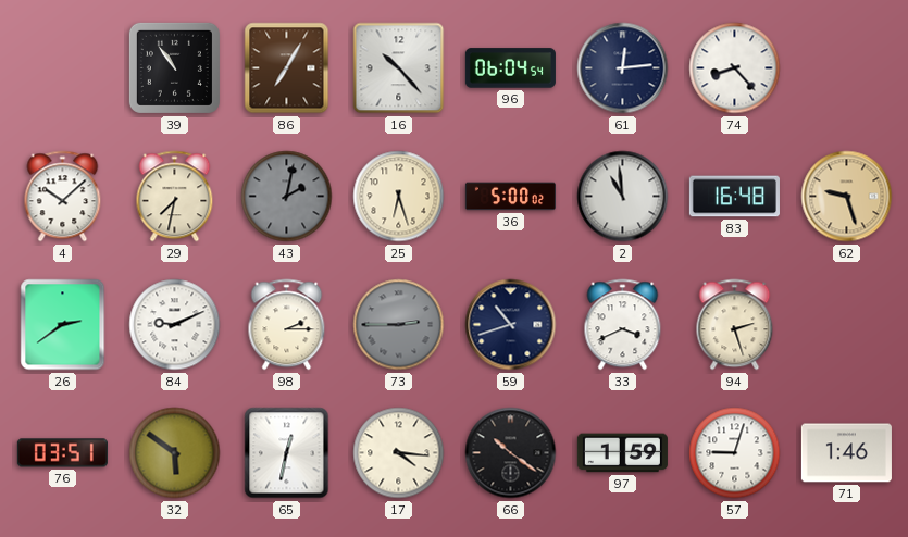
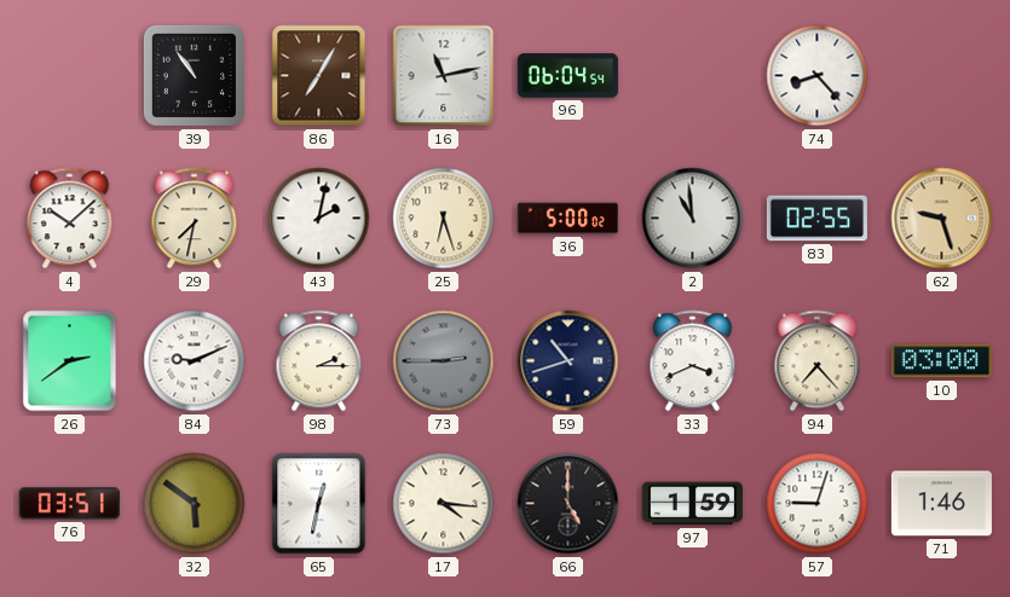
16: 10:23 -> 11:13 (444, 76)
61: 12:14 -> none (623, 68)
43 dial: grey -> white (319, 219)
83: 16:48 -> 02:55 (816, 219)
94: 2:27 -> 7:23 (818, 361)
10: none -> 03:00 (941, 361)
66: 10:21 -> 5:00 (569, 504)
